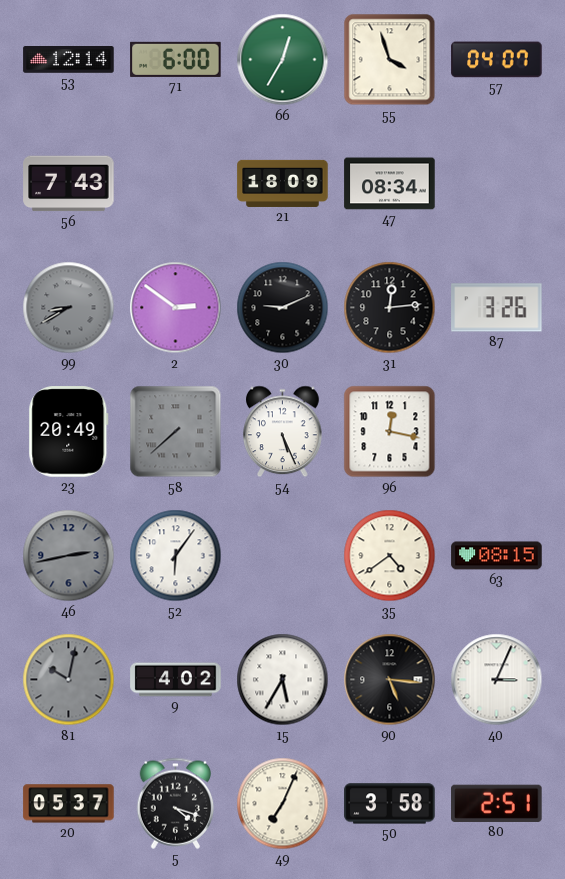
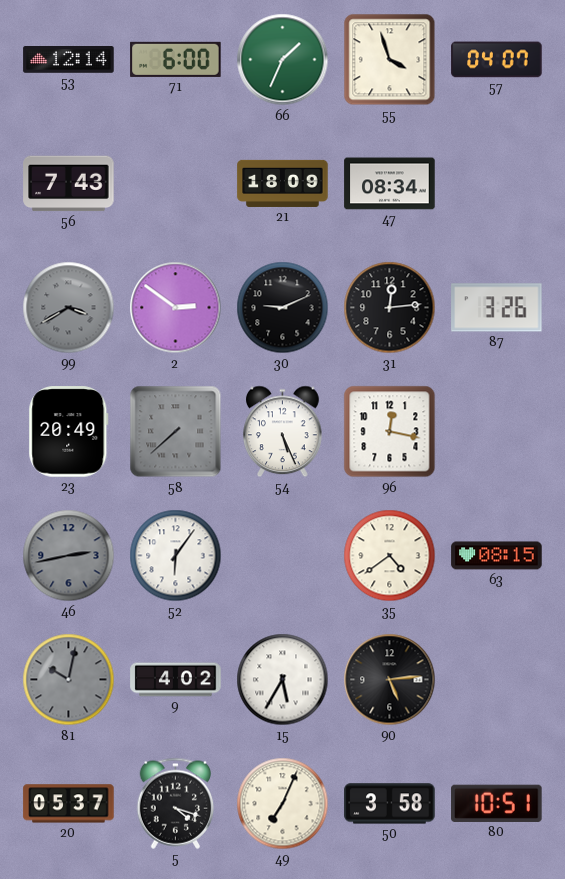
66: 12:35 -> 1:34 (283, 60)
99: 8:40 -> 3:40 (69, 308)
90: 5:16 -> 5:14 (390, 680)
40: 3:04 -> none (497, 680)
80: 2:51 -> 10:51 (497, 803)
